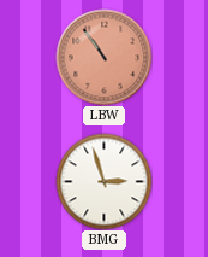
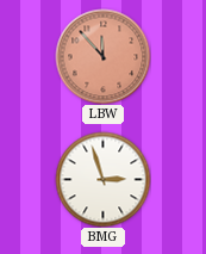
LBW: 10:54 -> 11:53 (102, 56)
